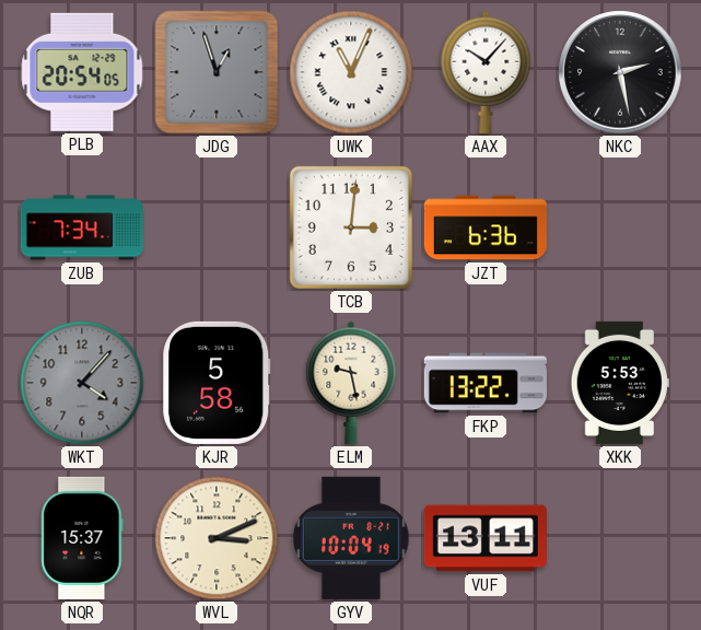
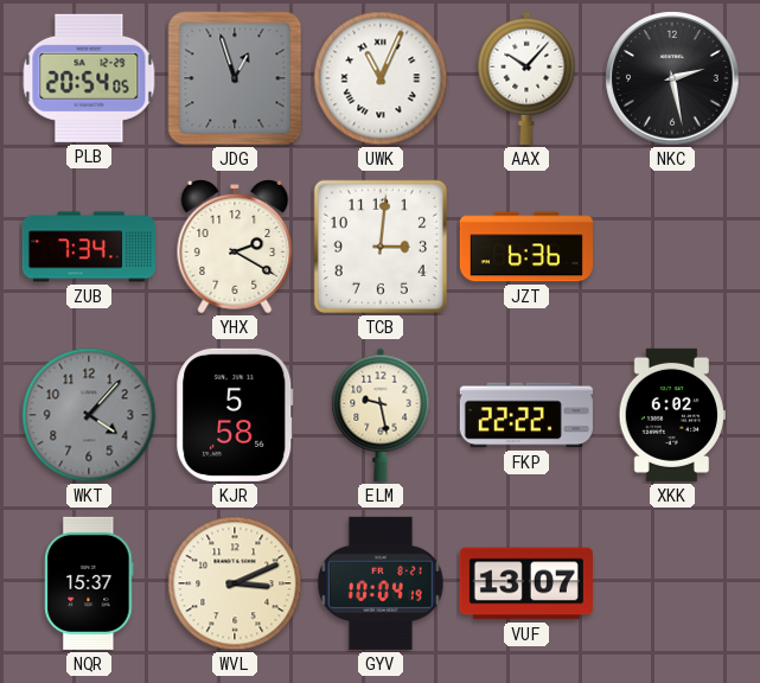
YHX: none -> 2:20 (235, 248)
FKP: 13:22 -> 22:22 (526, 415)
XKK: 5:53 -> 6:02 (672, 415)
VUF: 13:11 -> 13:07 (526, 583)
